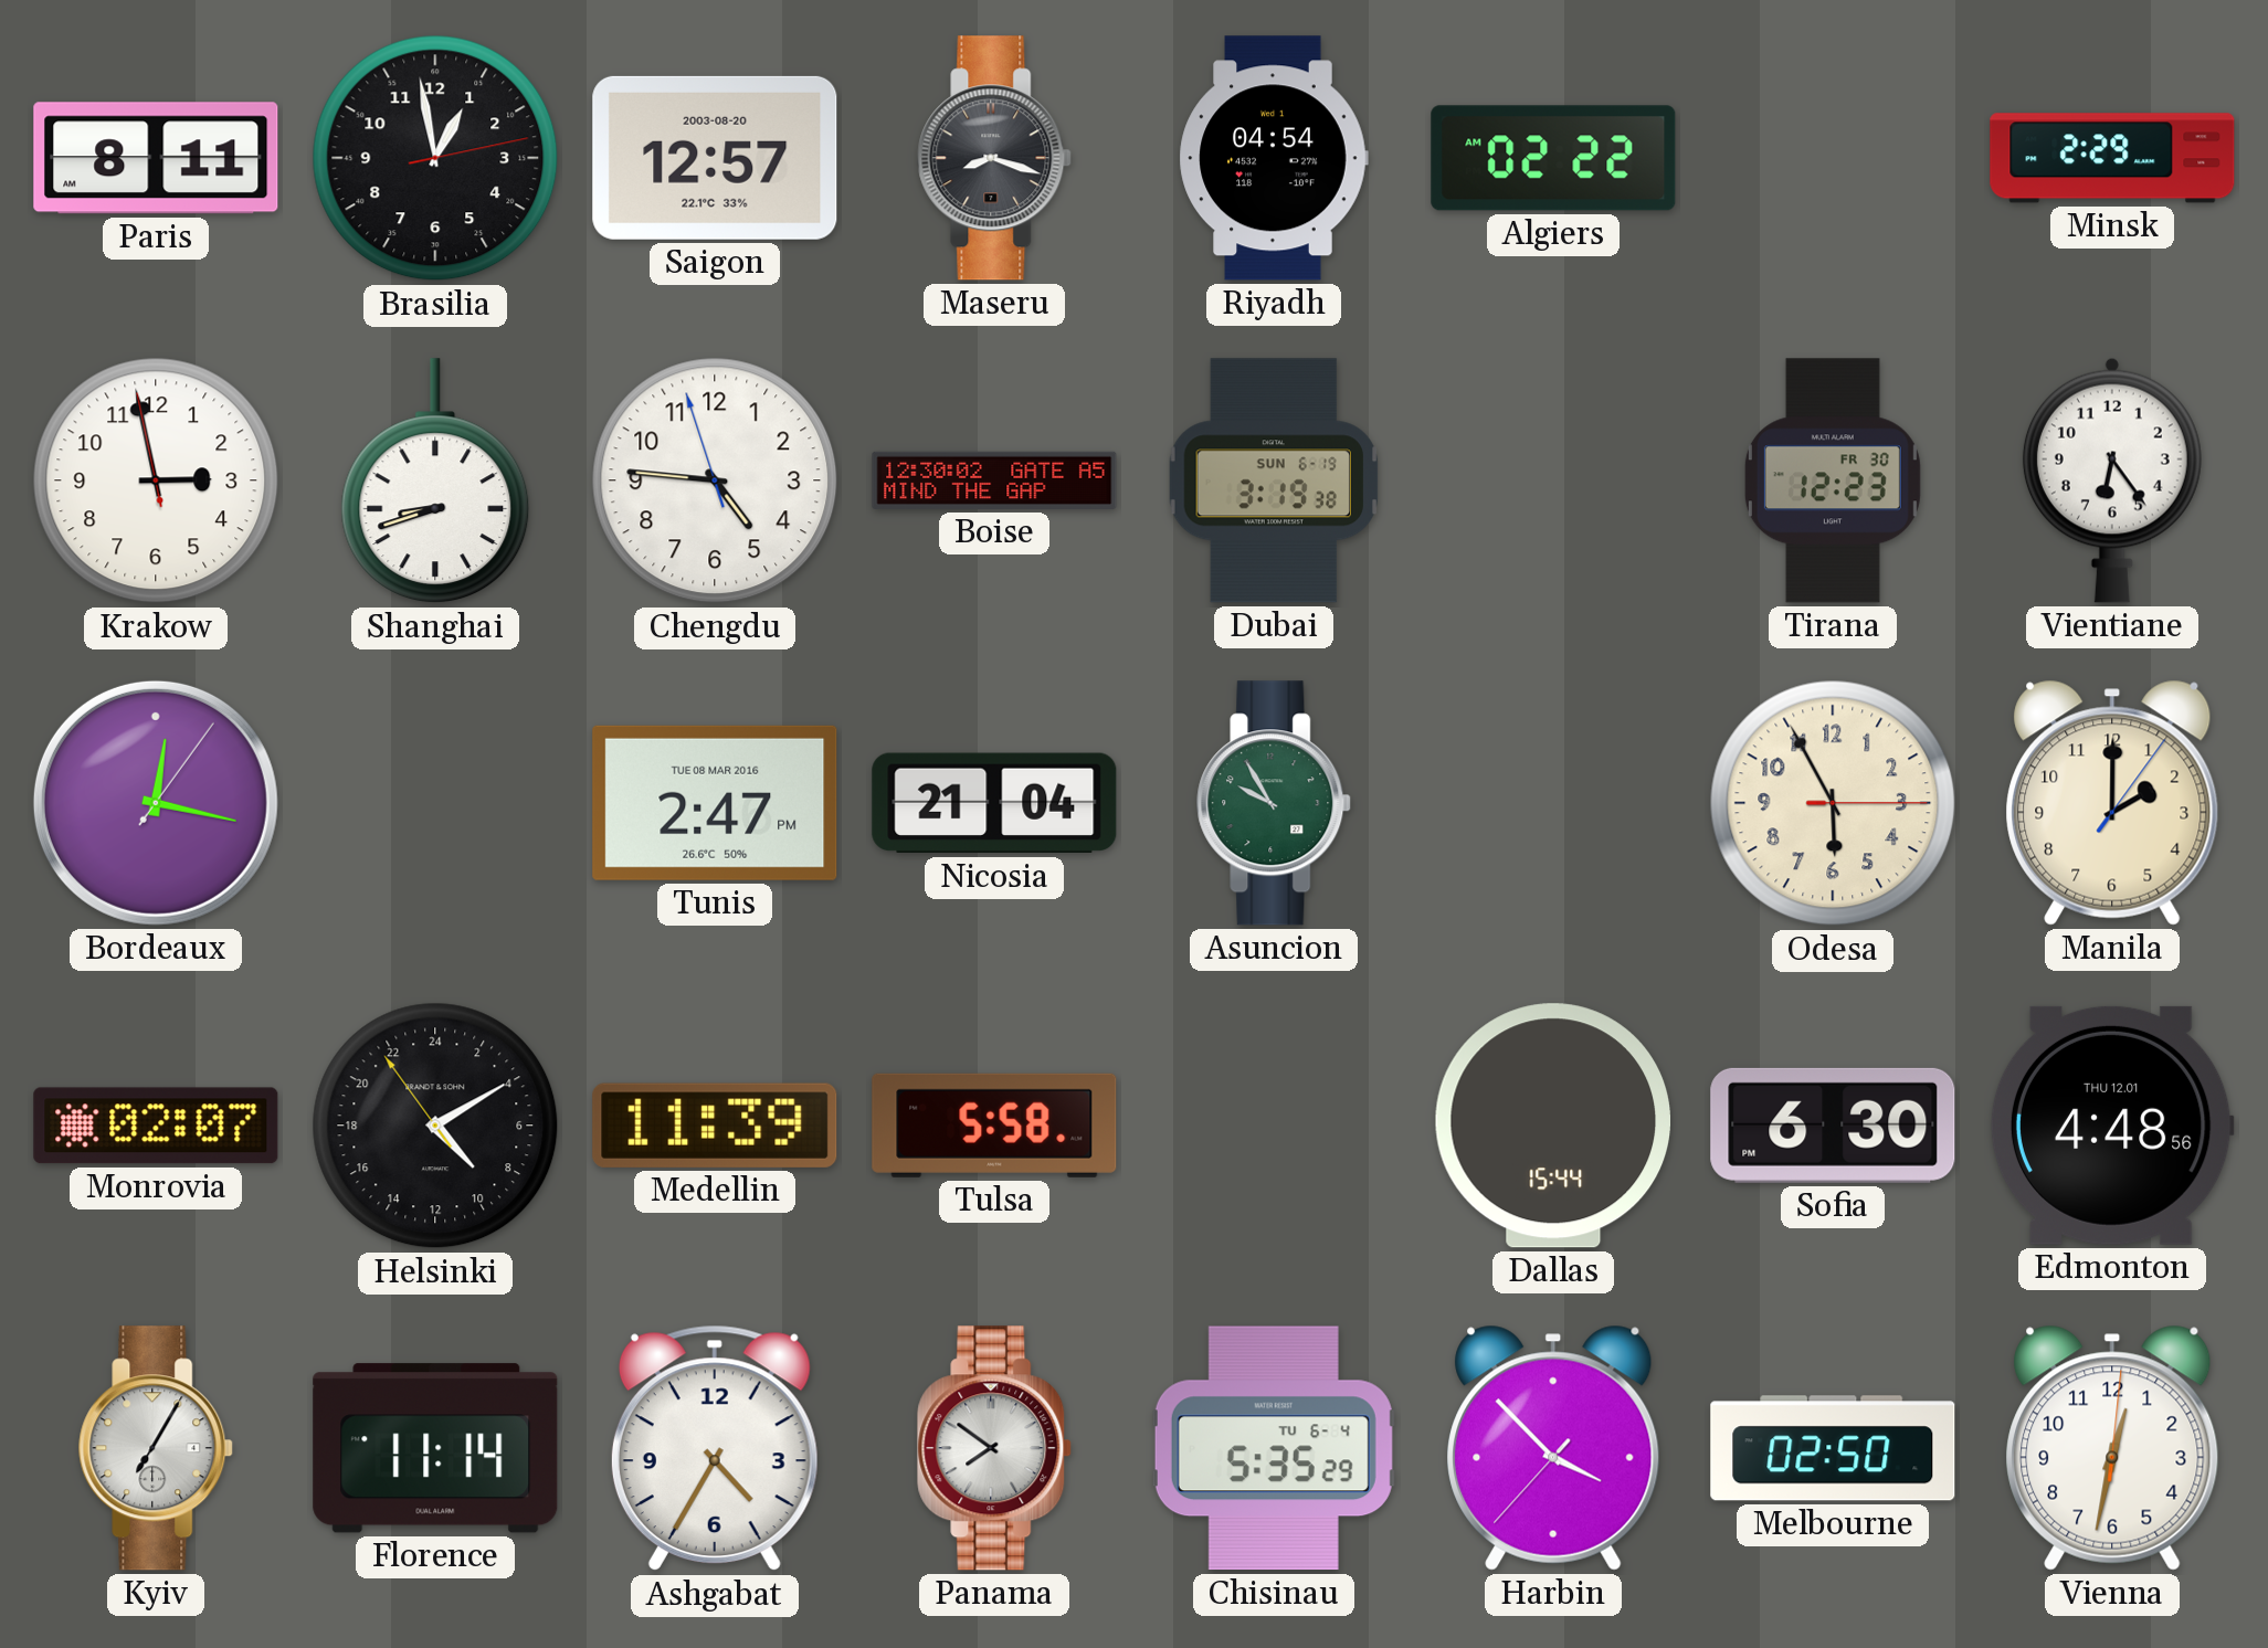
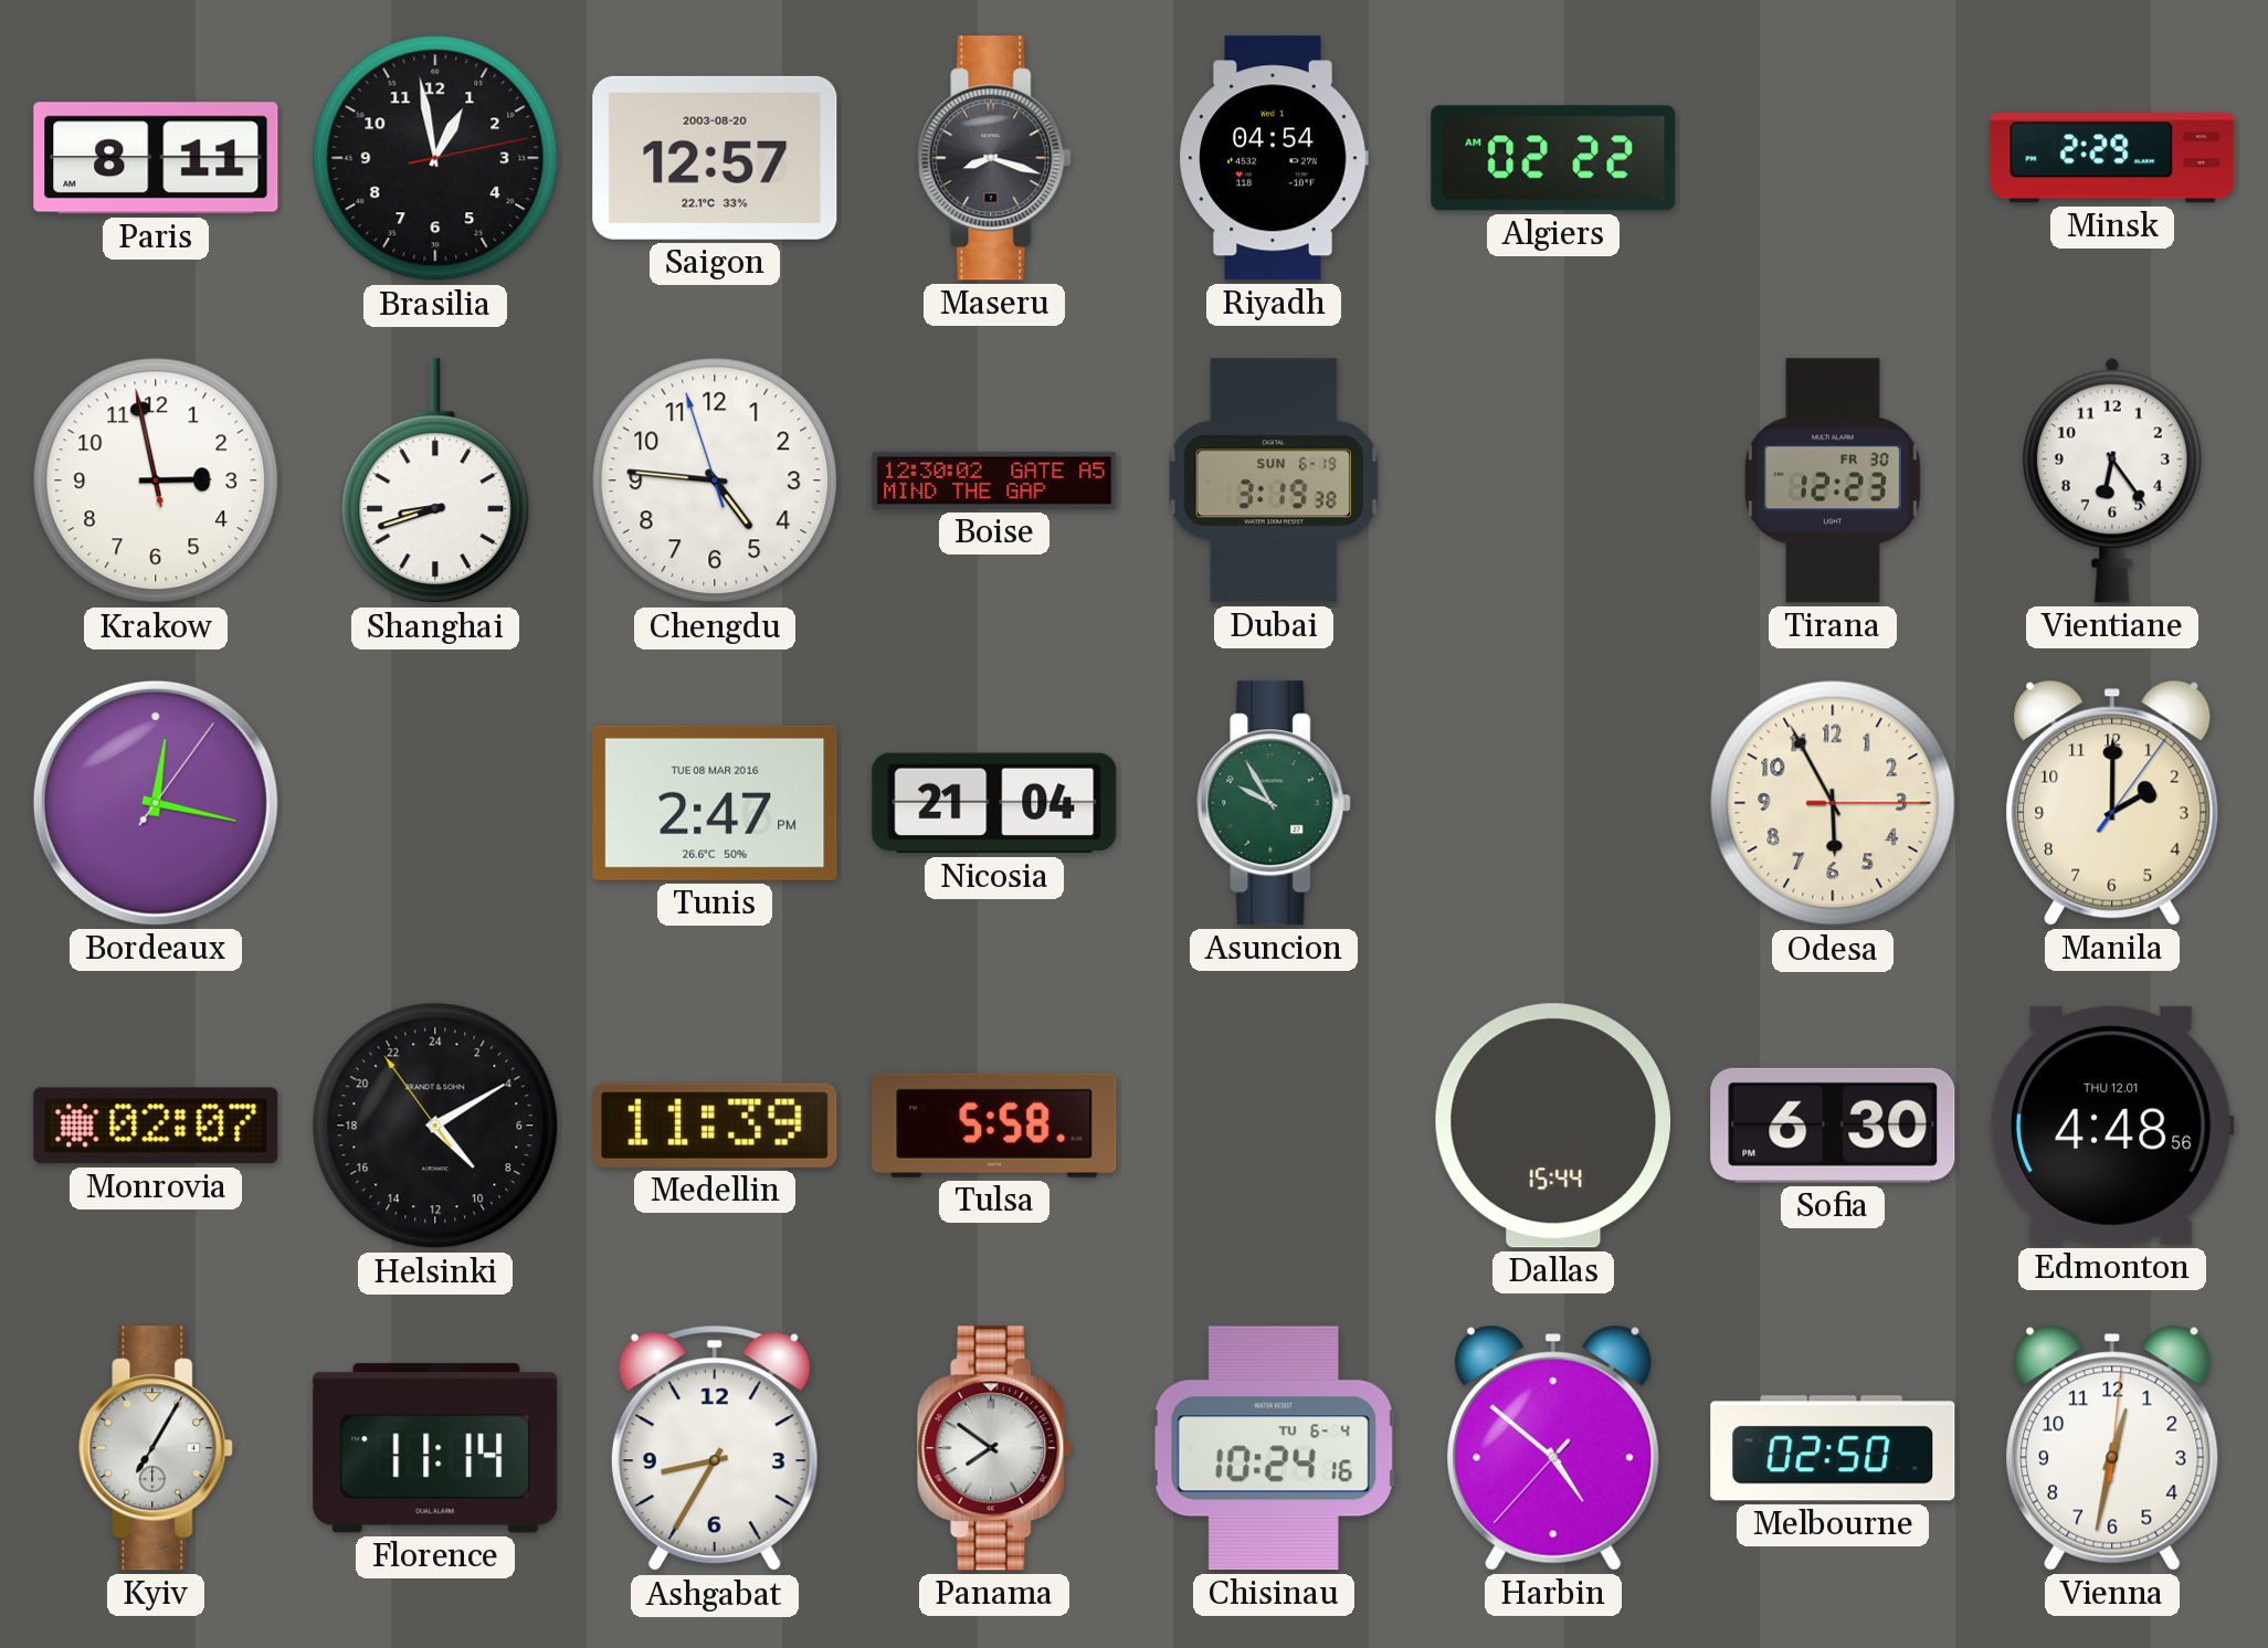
Ashgabat: 4:35 -> 8:35 (715, 1448)
Chisinau: 5:35 -> 10:24 (1274, 1448)
Harbin: 3:52 -> 4:51 (1553, 1448)
